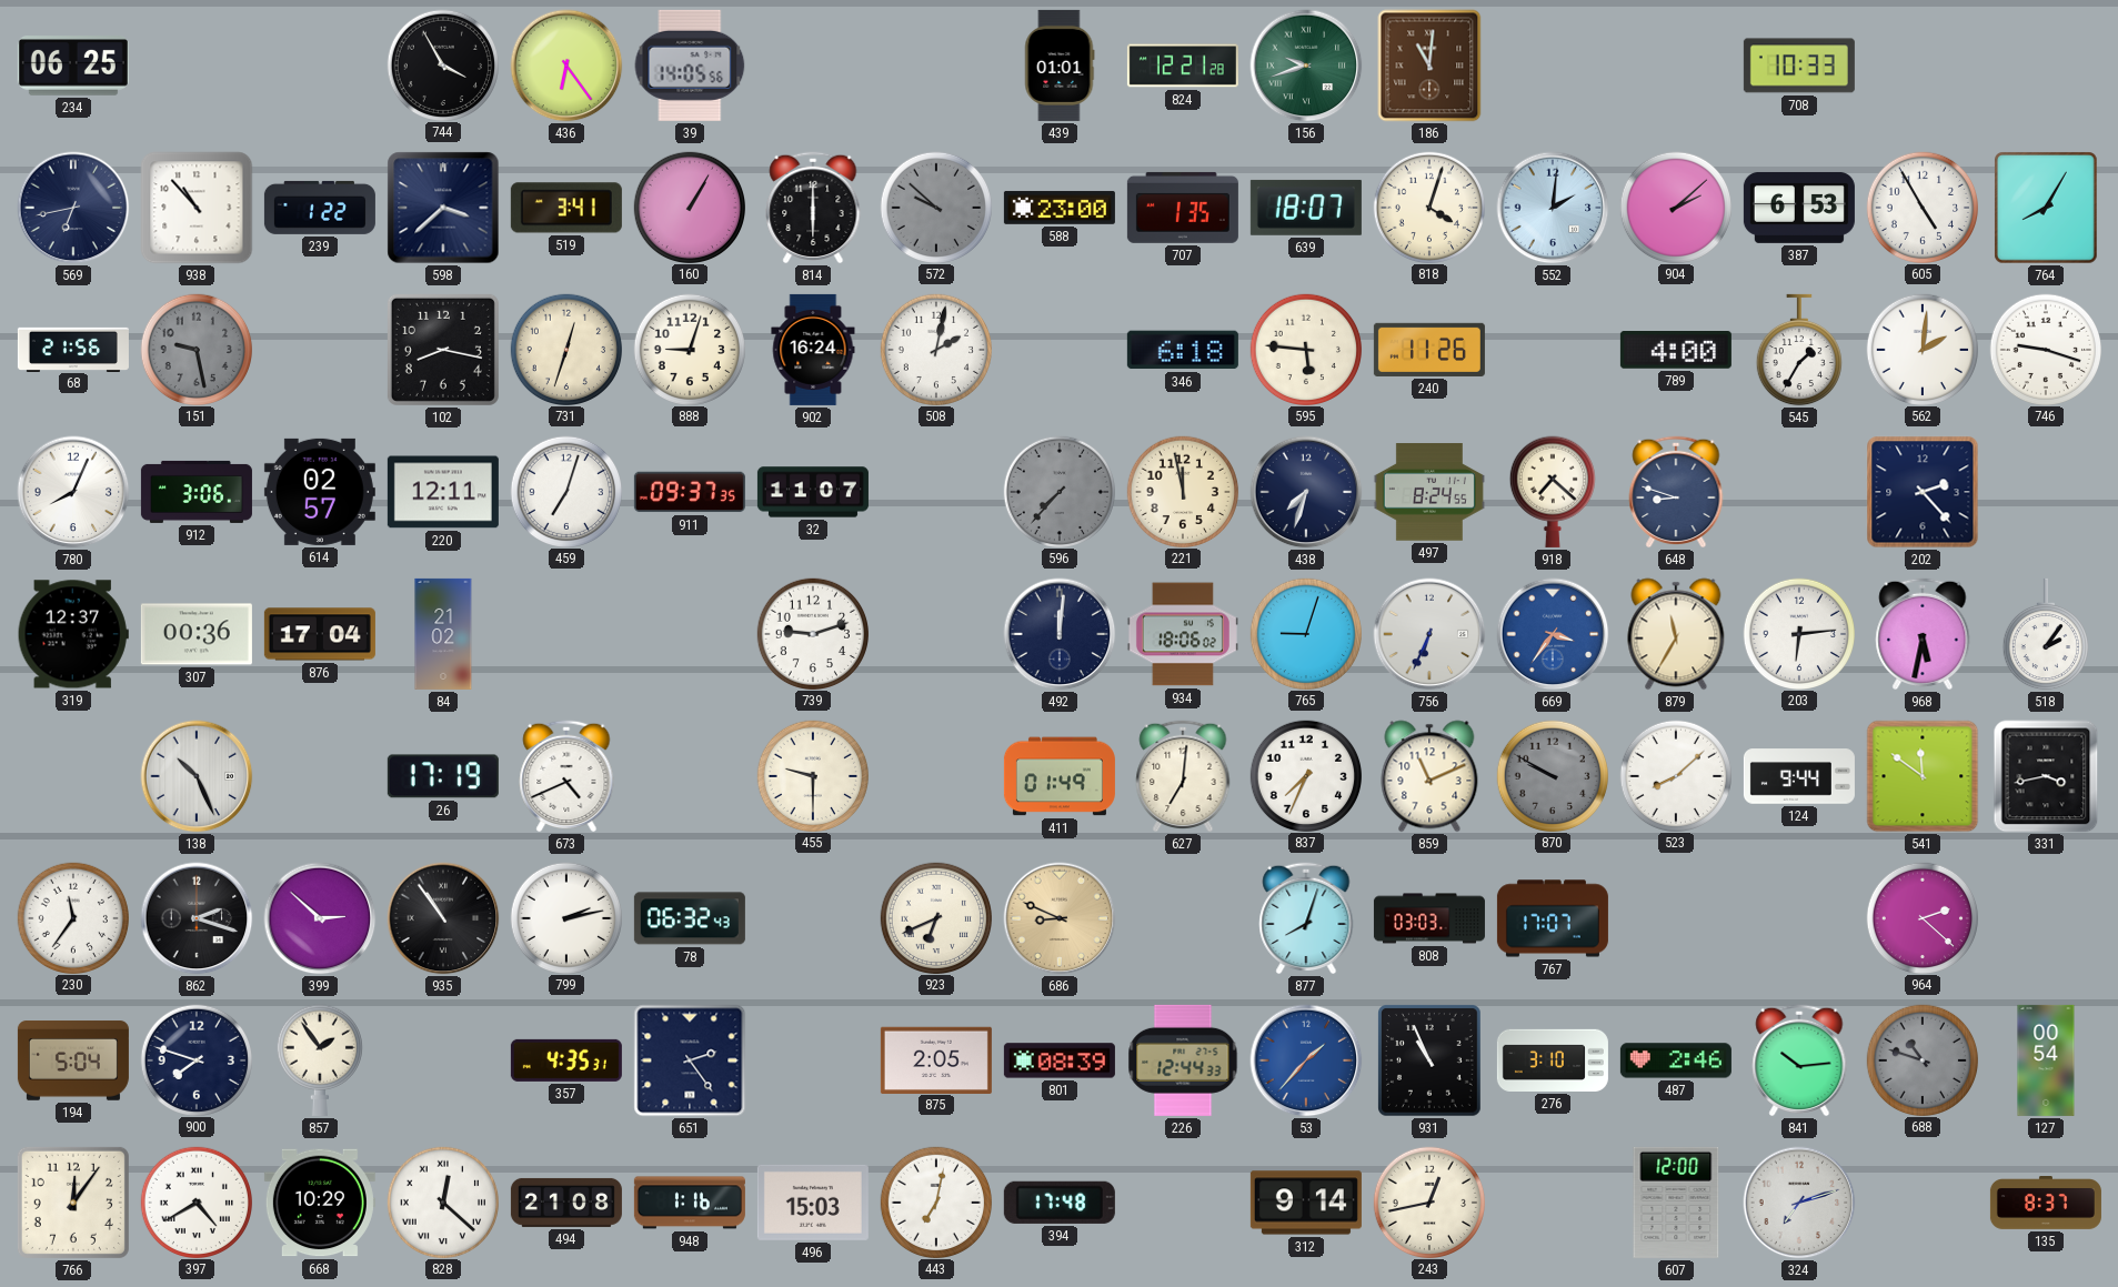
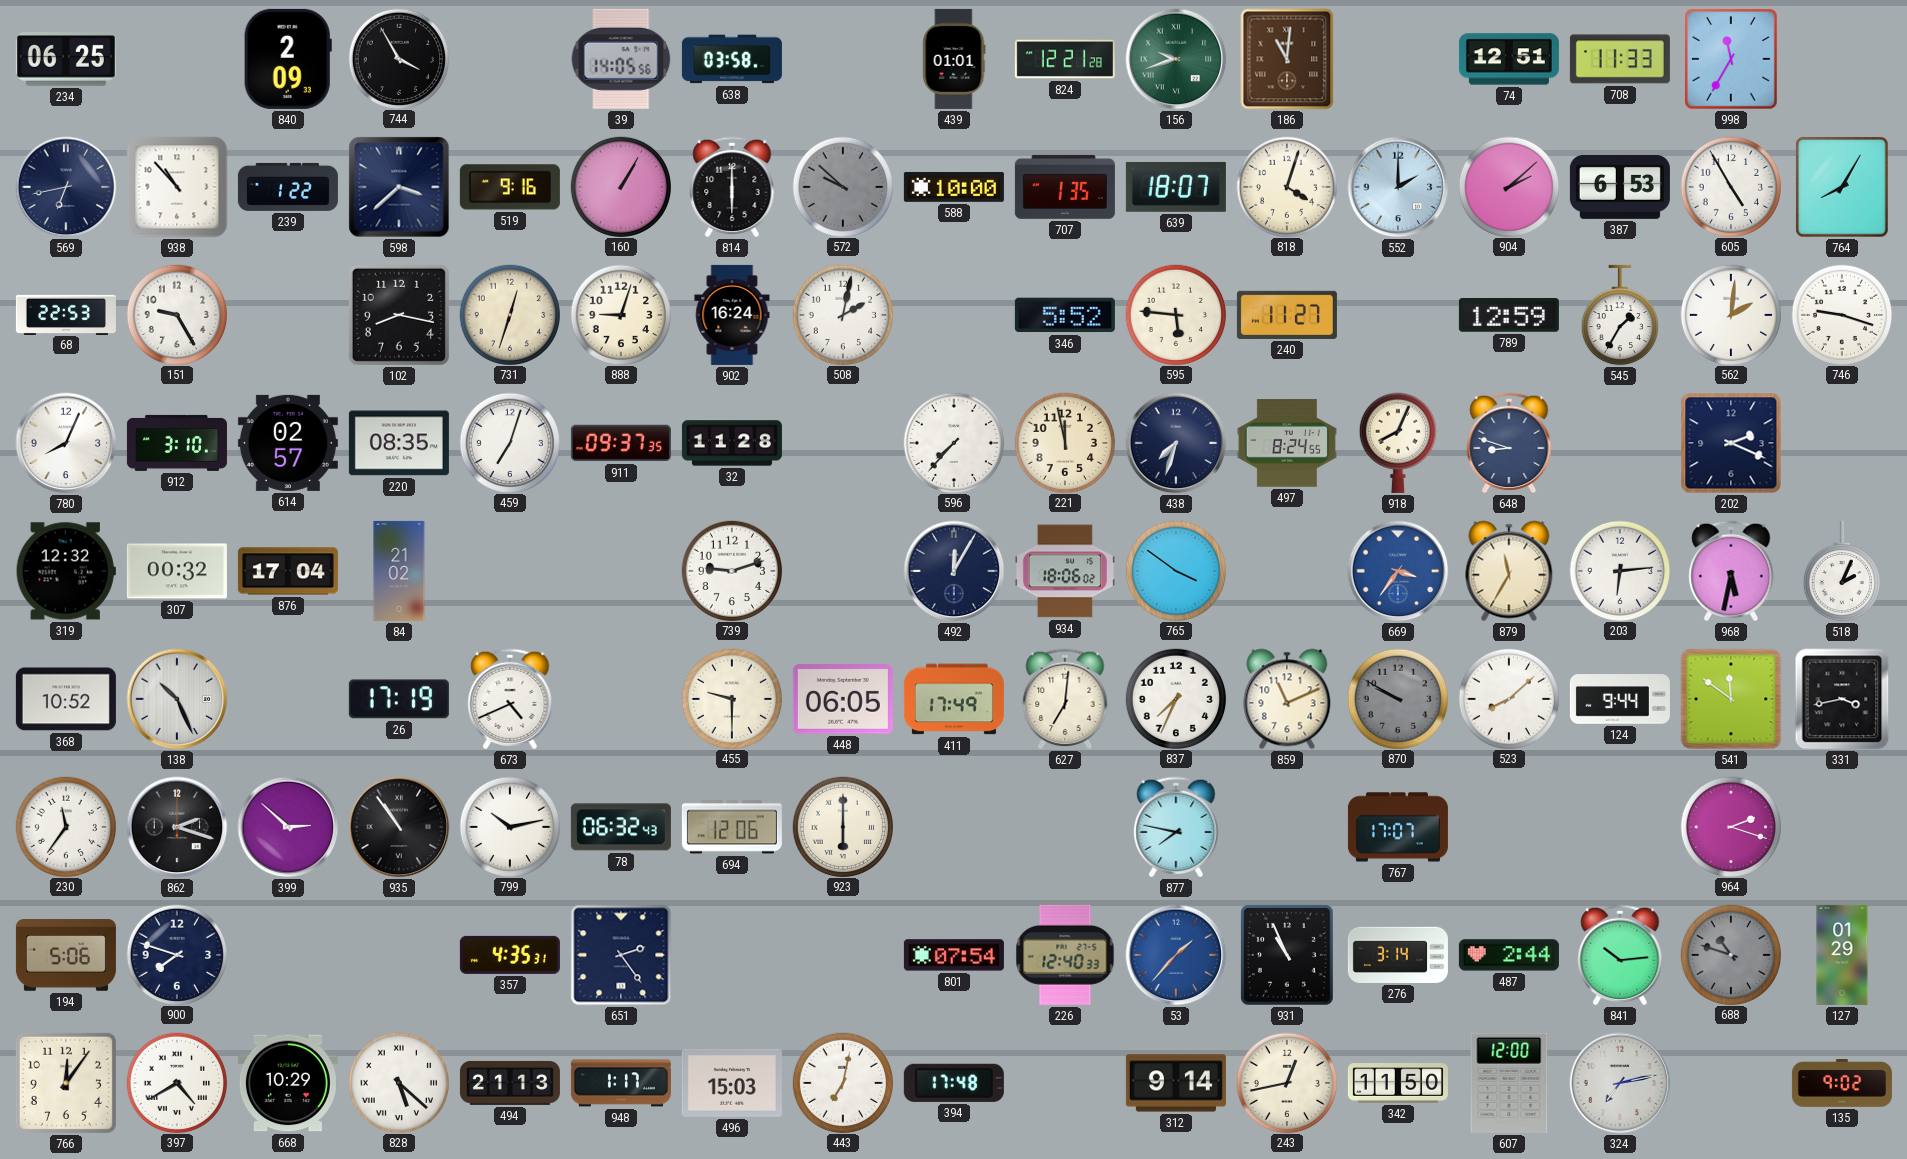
840: none -> 2:09 (288, 59)
436: 6:24 -> none (566, 66)
638: none -> 03:58 (732, 59)
74: none -> 12:51 (1509, 59)
708: 10:33 -> 11:33 (1620, 59)
998: none -> 11:35 (1732, 60)
519: 3:41 -> 9:16 (510, 187)
588: 23:00 -> 10:00 (954, 187)
552: 2:01 -> 2:00 (1398, 187)
68: 21:56 -> 22:53 (66, 314)
151: 9:28 -> 9:25 (176, 314)
151 dial: grey -> white (176, 314)
346: 6:18 -> 5:52 (1065, 315)
240: 11:26 -> 11:27 (1287, 315)
789: 4:00 -> 12:59 (1509, 316)
912: 3:06 -> 3:10 (177, 443)
220: 12:11 -> 08:35 (399, 443)
32: 11:07 -> 11:28 (732, 443)
596 dial: grey -> white (953, 442)
918: 7:22 -> 8:04 (1398, 443)
202: 2:23 -> 2:19 (1731, 443)
319: 12:37 -> 12:32 (66, 571)
307: 00:36 -> 00:32 (177, 571)
492: 12:01 -> 12:05 (954, 571)
765: 9:03 -> 3:51 (1175, 570)
756: 6:34 -> none (1429, 634)
518: 2:06 -> 2:04 (1842, 571)
368: none -> 10:52 (66, 699)
448: none -> 06:05 (843, 699)
411: 01:49 -> 17:49 (954, 699)
799: 2:13 -> 10:13 (509, 826)
694: none -> 12:06 (732, 827)
923: 6:41 -> 6:00 (842, 826)
686: 8:49 -> none (1060, 918)
877: 8:03 -> 7:47 (1176, 827)
808: 03:03 -> none (1429, 918)
964: 2:22 -> 2:18 (1730, 826)
194: 5:04 -> 5:06 (66, 955)
857: 1:54 -> none (320, 1060)
875: 2:05 -> none (936, 1059)
801: 08:39 -> 07:54 (954, 955)
226: 12:44 -> 12:40 (1065, 955)
276: 3:10 -> 3:14 (1398, 955)
487: 2:46 -> 2:44 (1509, 955)
127: 00:54 -> 01:29 (1842, 955)
828: 12:22 -> 5:22 (398, 1082)
494: 21:08 -> 21:13 (510, 1083)
948: 1:16 -> 1:17 (621, 1083)
342: none -> 11:50 (1398, 1083)
324: 7:12 -> 7:13 (1620, 1083)
135: 8:37 -> 9:02 (1842, 1083)
